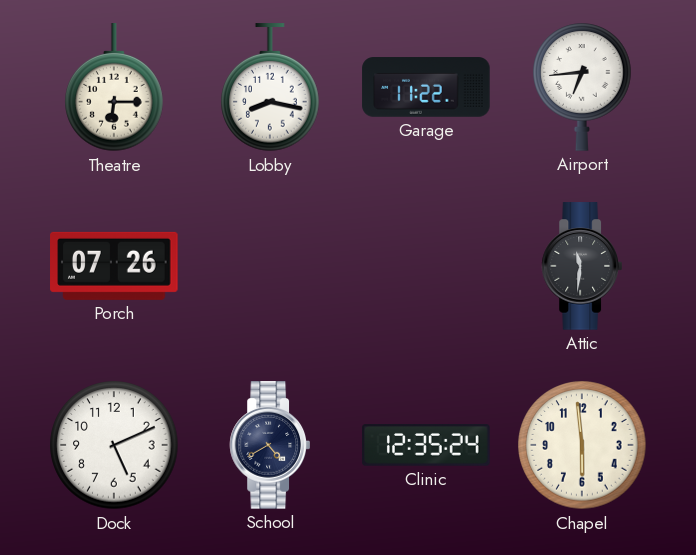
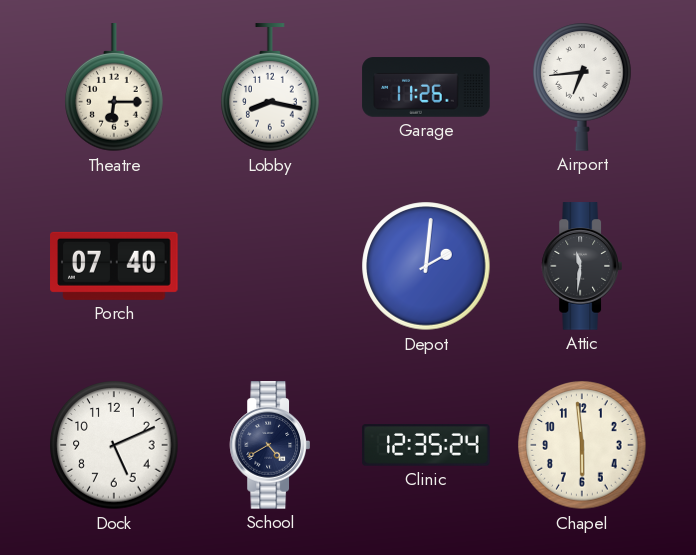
Garage: 11:22 -> 11:26 (426, 87)
Porch: 07:26 -> 07:40 (114, 266)
Depot: none -> 2:01 (426, 266)
